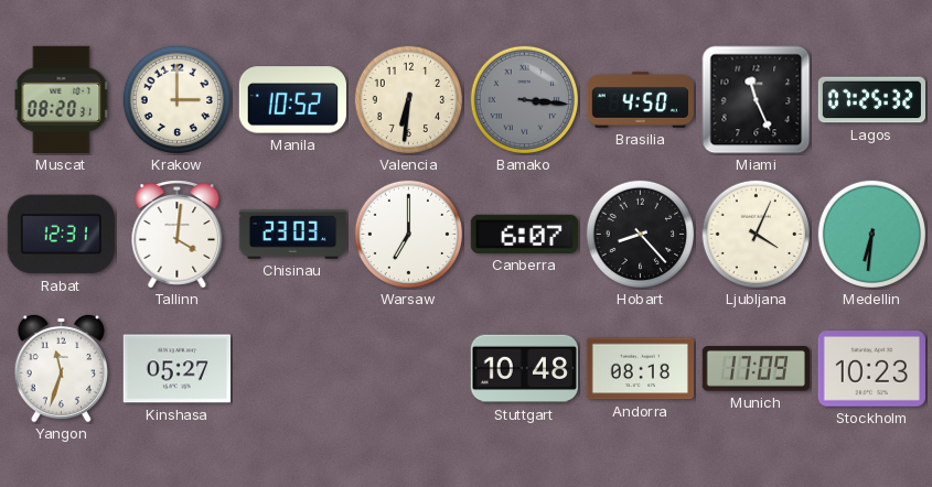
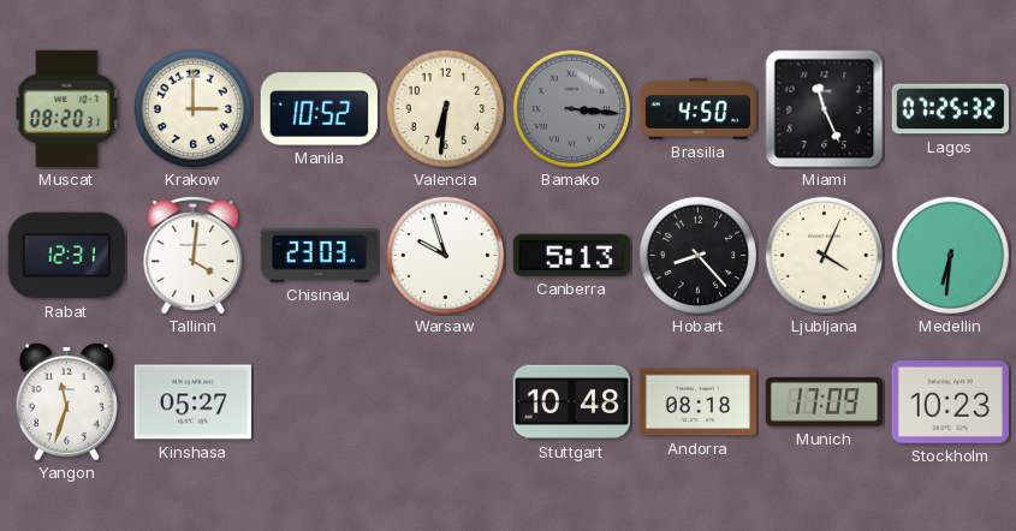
Warsaw: 7:00 -> 9:57 (446, 256)
Canberra: 6:07 -> 5:13 (571, 255)
